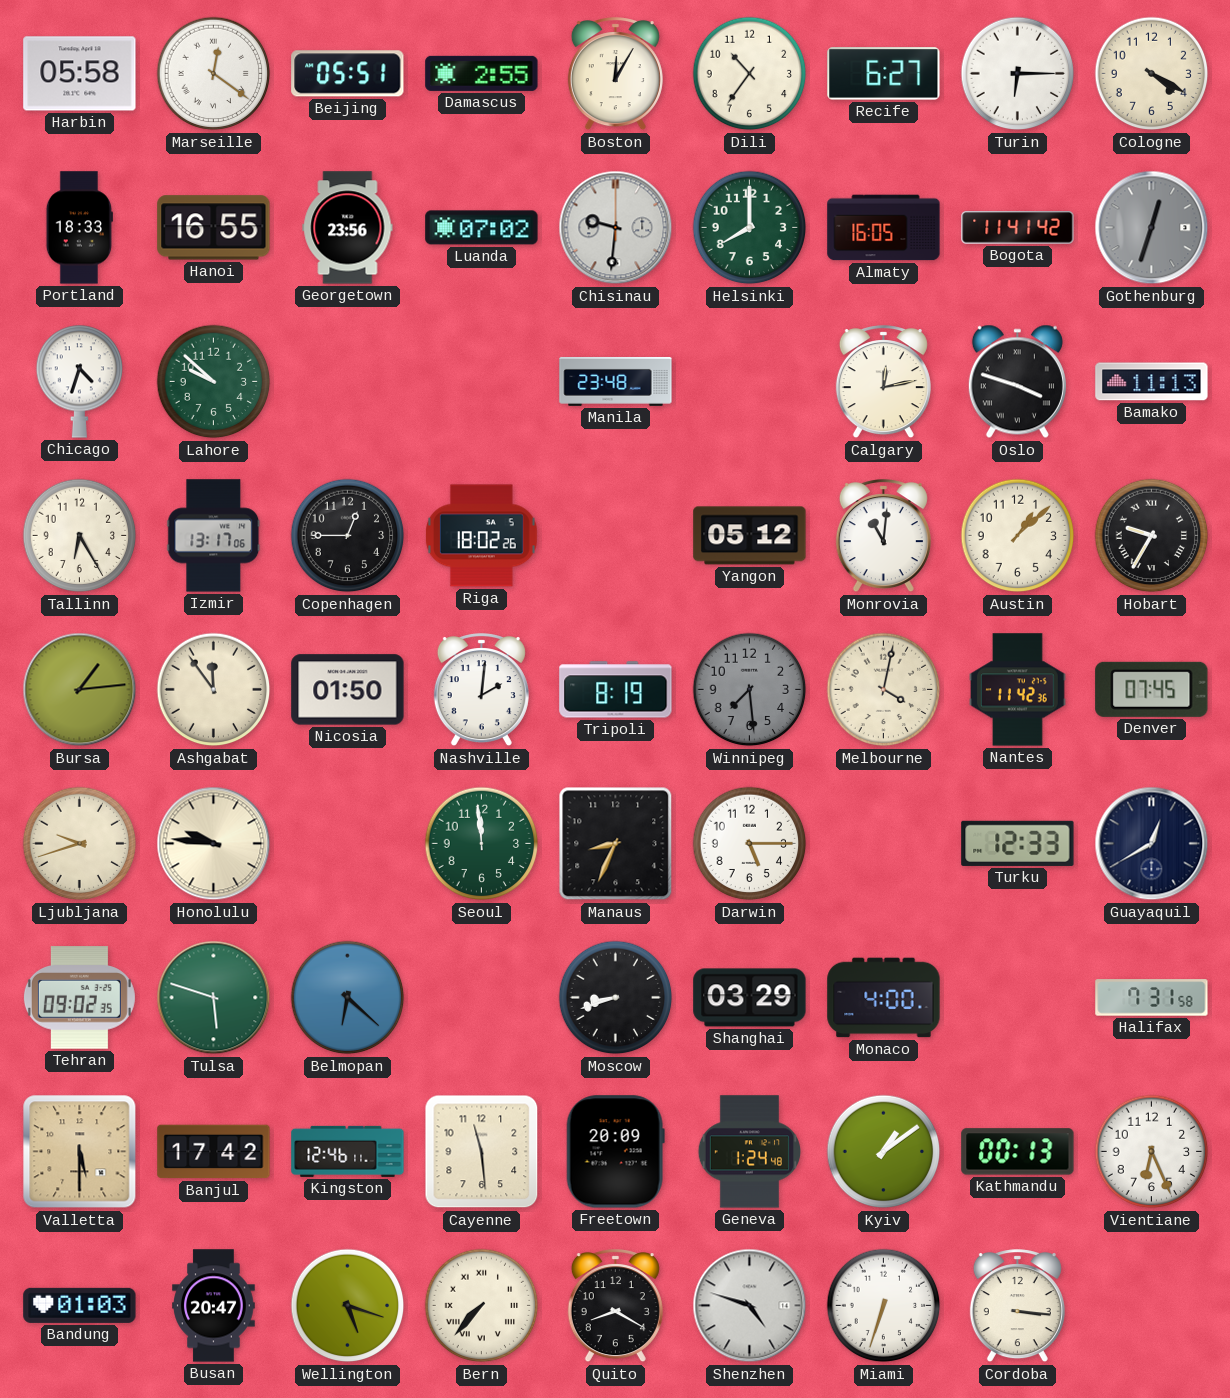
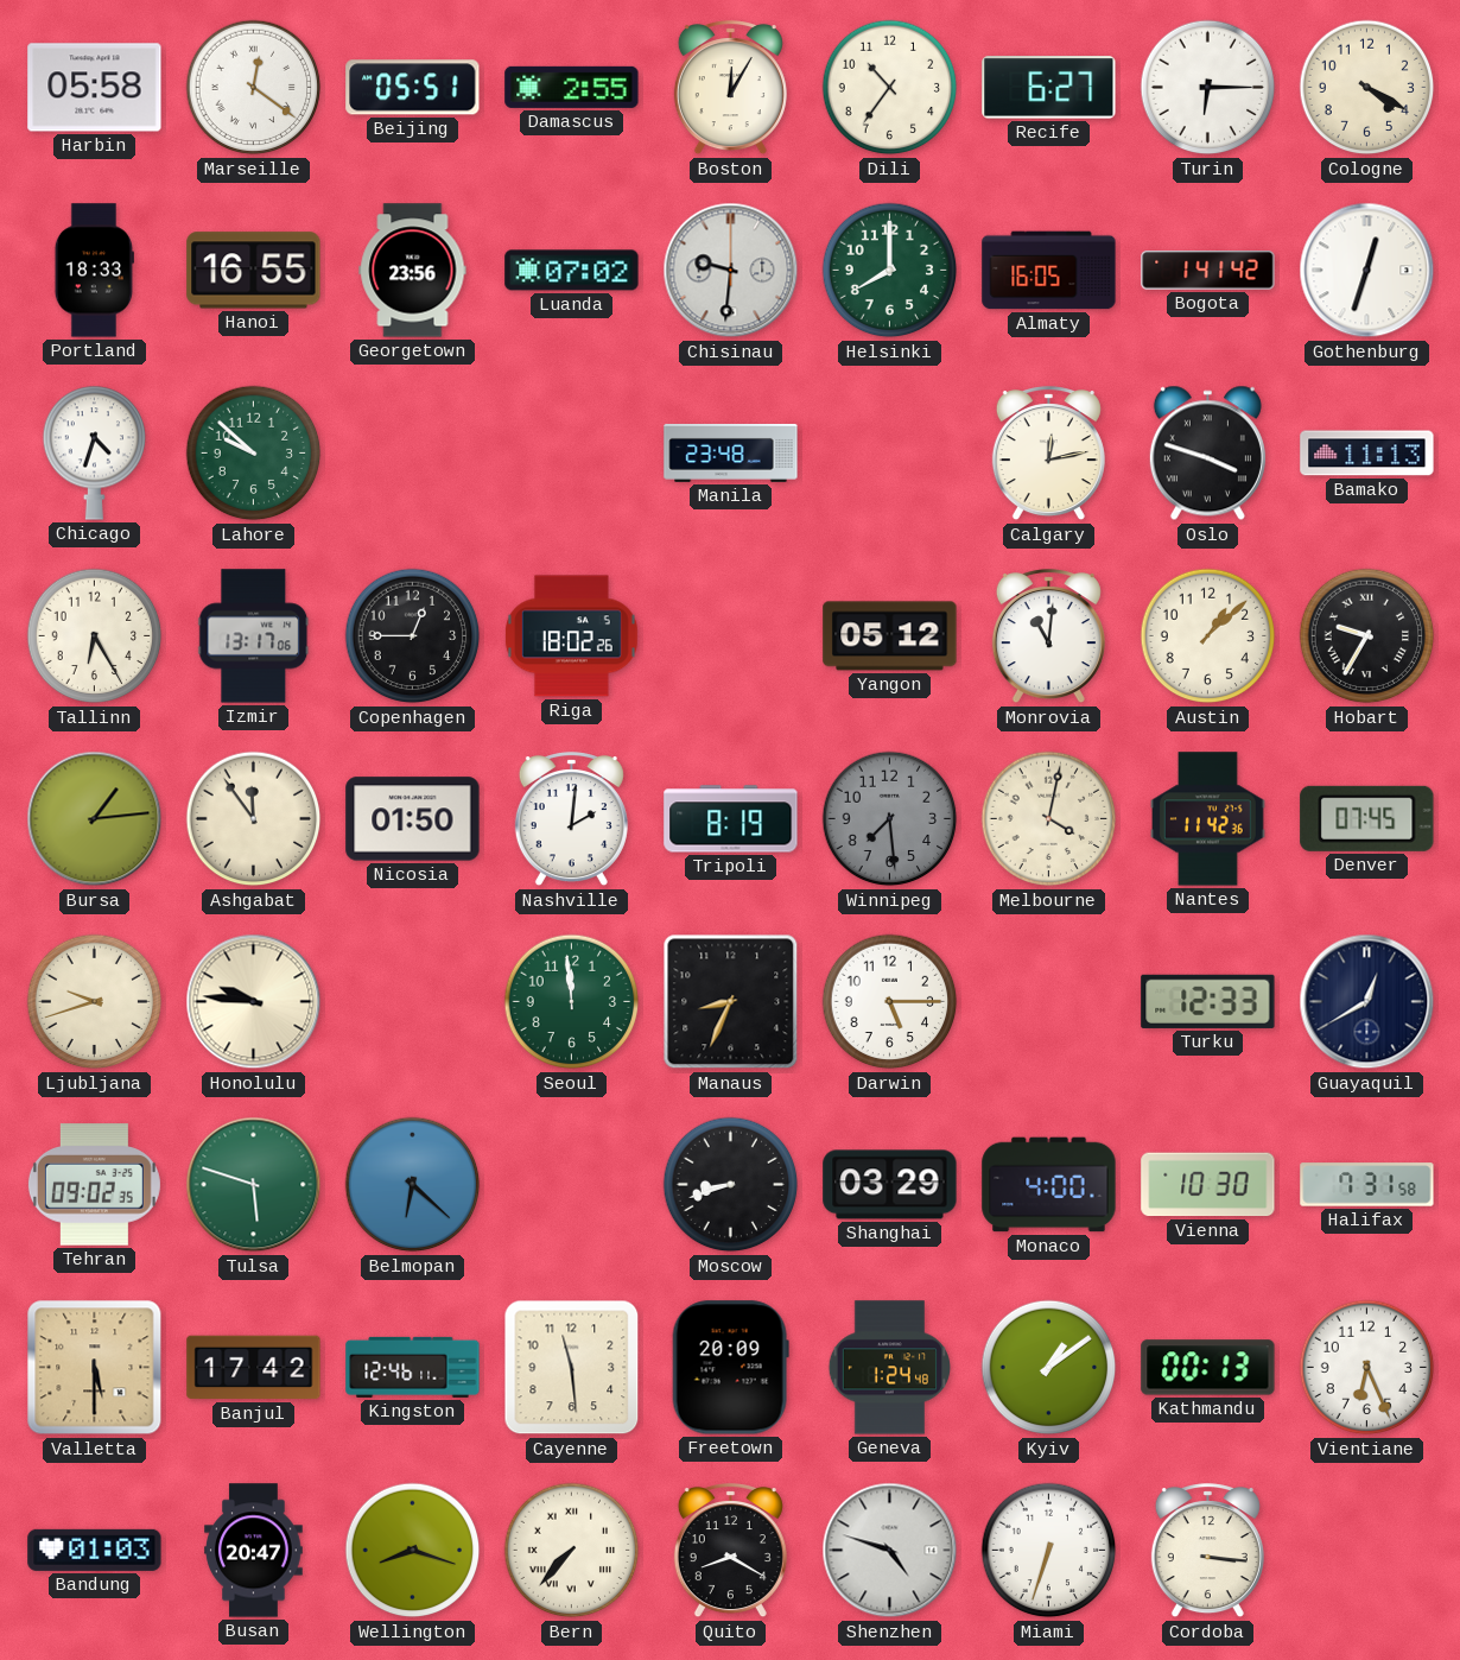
Bogota: 11:41 -> 1:41 (1208, 271)
Gothenburg dial: grey -> white (1367, 271)
Vienna: none -> 10:30 (1208, 1185)
Wellington: 5:18 -> 8:18 (413, 1551)
